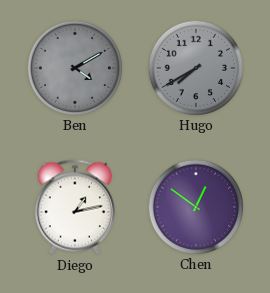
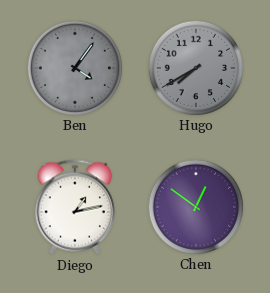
Ben: 4:10 -> 4:06 (74, 67)
